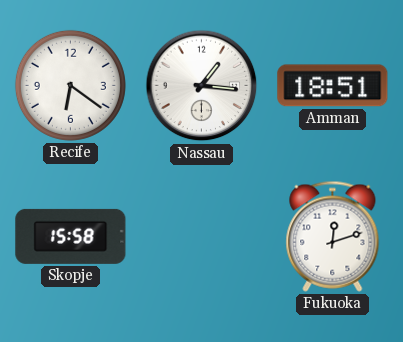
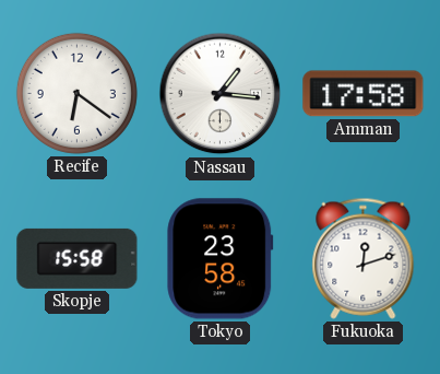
Amman: 18:51 -> 17:58 (364, 94)
Tokyo: none -> 23:58 (221, 259)
